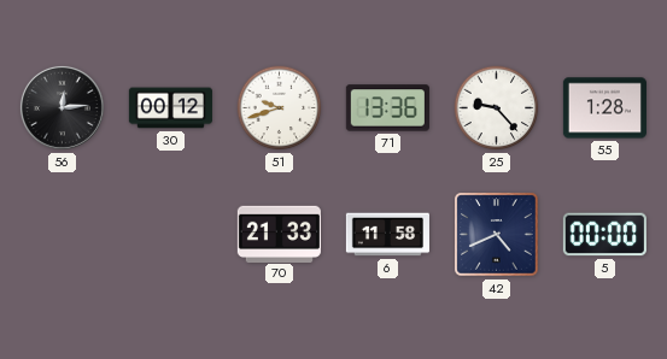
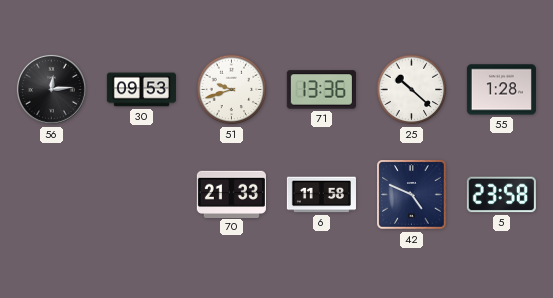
30: 00:12 -> 09:53 (141, 90)
25: 9:23 -> 10:22 (412, 90)
42: 4:41 -> 4:49 (412, 195)
5: 00:00 -> 23:58 (501, 195)
